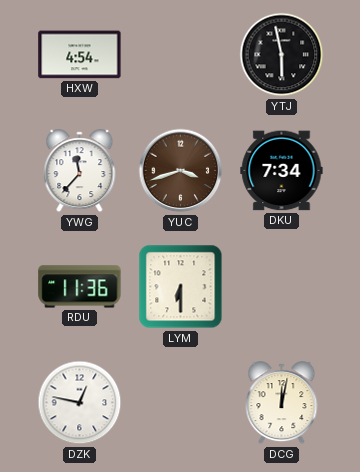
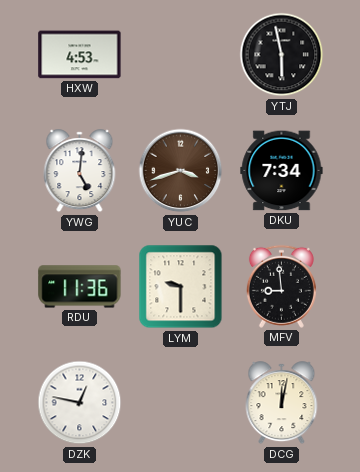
HXW: 4:54 -> 4:53 (80, 55)
YWG: 11:37 -> 5:01 (80, 171)
LYM: 6:30 -> 9:30 (181, 287)
MFV: none -> 8:59 (281, 286)
